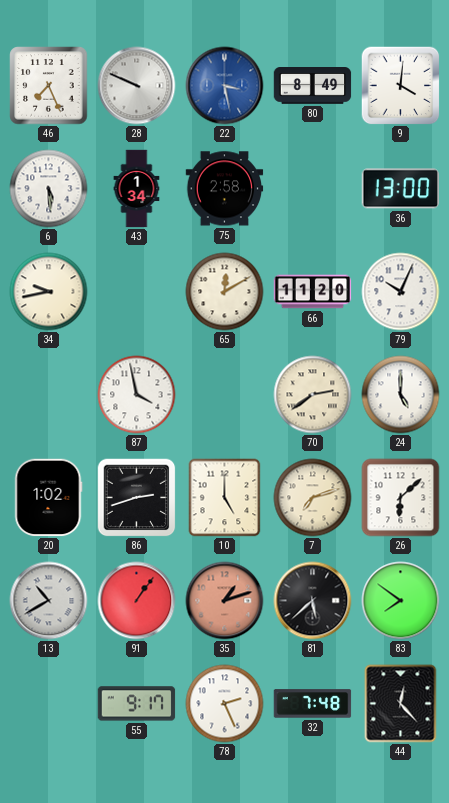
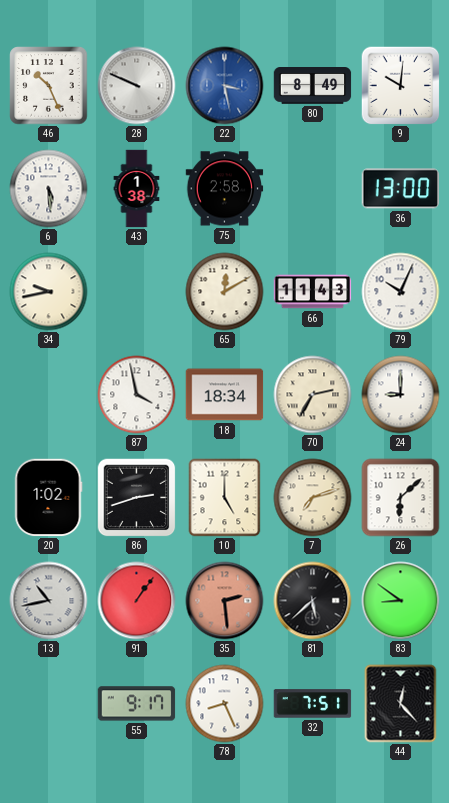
46: 7:26 -> 10:26 (49, 86)
9: 4:01 -> 10:01 (401, 86)
43: 1:34 -> 1:38 (137, 189)
66: 11:20 -> 11:43 (313, 292)
18: none -> 18:34 (225, 395)
70: 2:39 -> 2:35 (313, 395)
24: 5:00 -> 9:00 (401, 395)
13: 10:40 -> 10:43 (49, 601)
35: 1:12 -> 2:29 (225, 601)
83: 7:51 -> 8:51 (401, 601)
78: 2:26 -> 8:26 (225, 704)
32: 7:48 -> 7:51 (313, 704)
